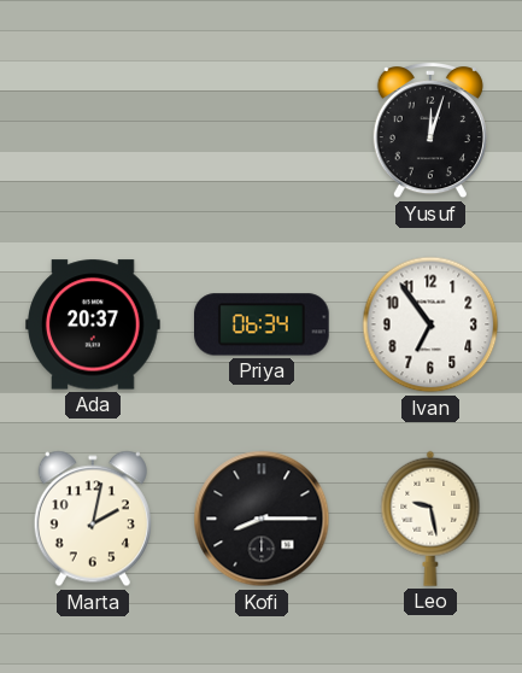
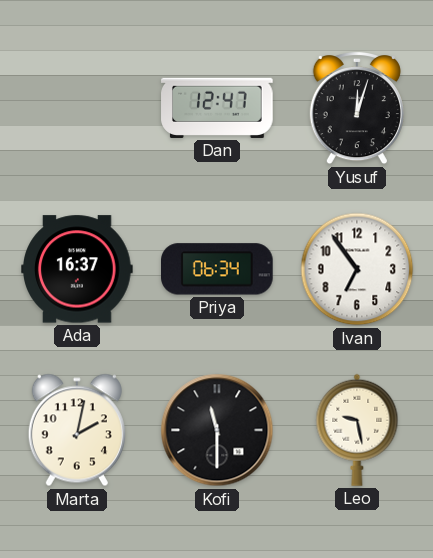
Dan: none -> 12:47 (217, 108)
Ada: 20:37 -> 16:37 (77, 269)
Kofi: 8:15 -> 11:30 (217, 430)
